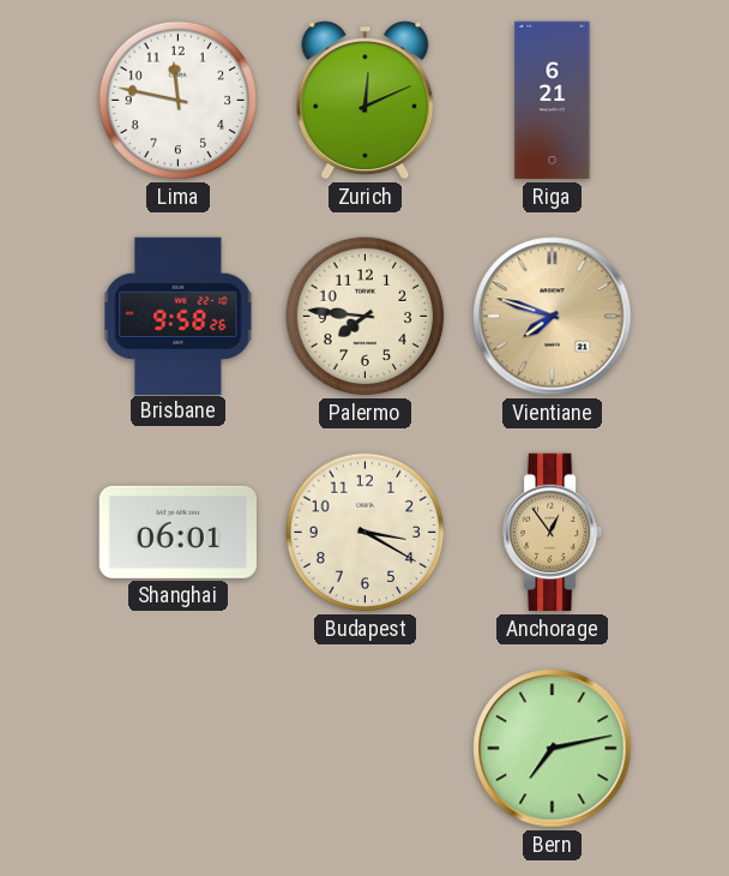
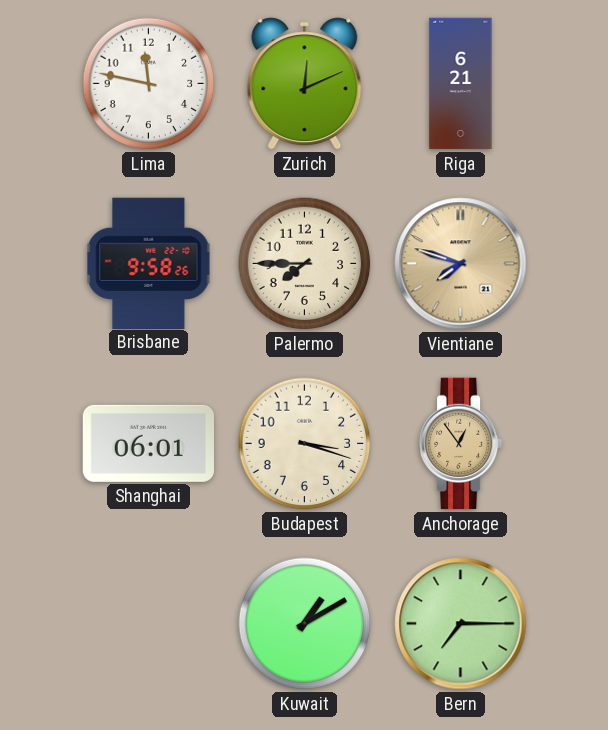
Palermo: 7:46 -> 7:45 (305, 264)
Budapest: 3:20 -> 3:18 (305, 444)
Kuwait: none -> 1:10 (305, 624)
Bern: 7:13 -> 7:15 (461, 624)
